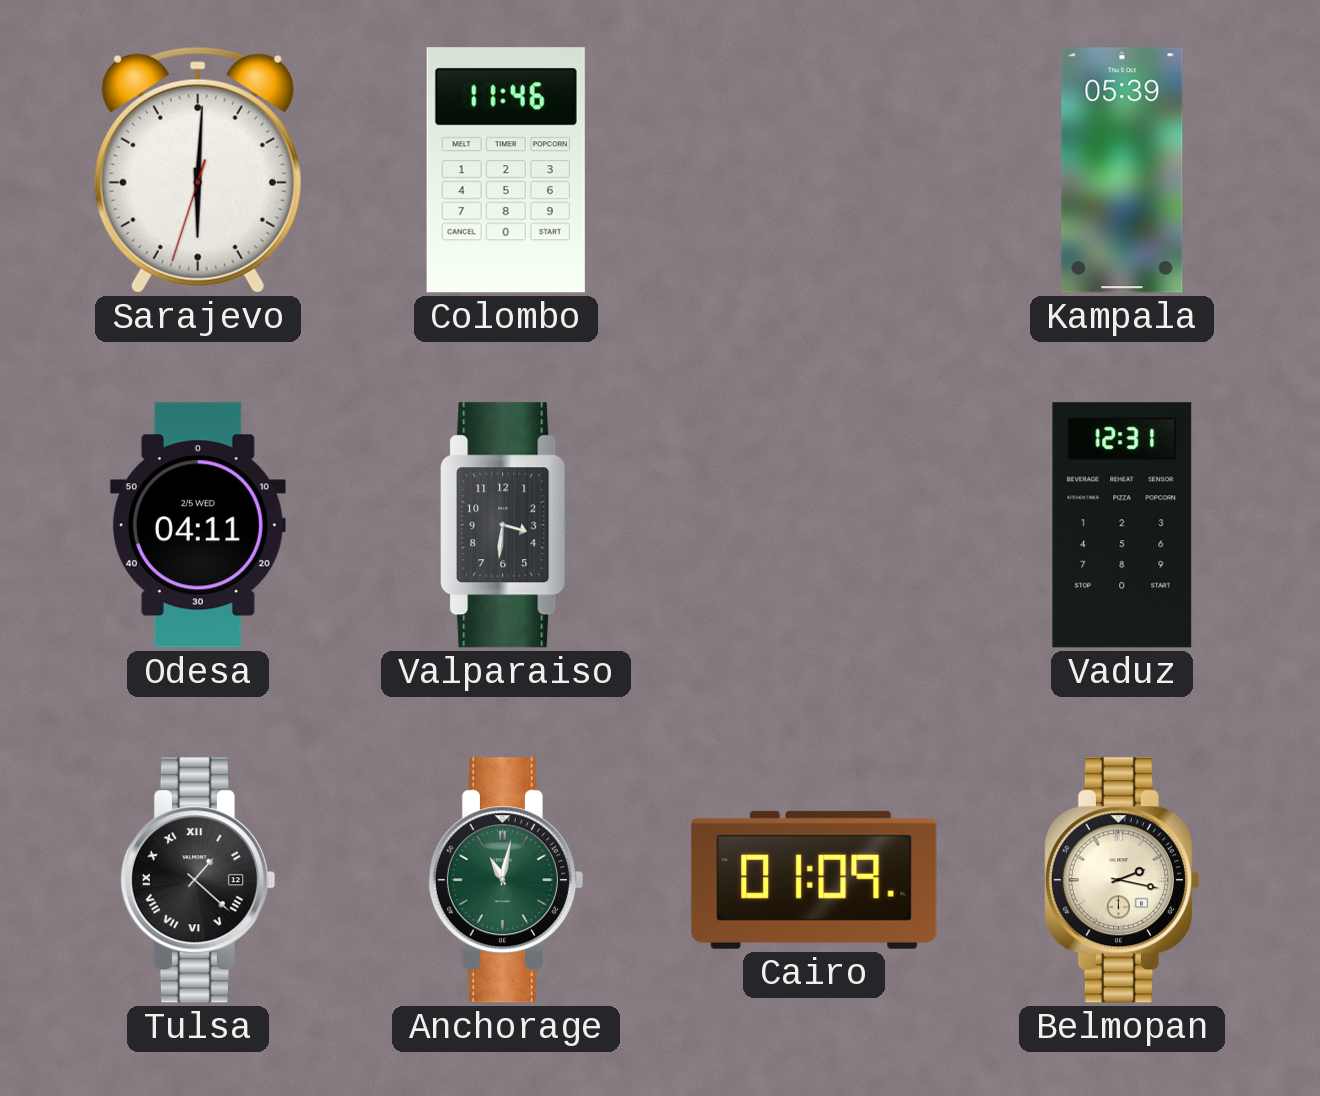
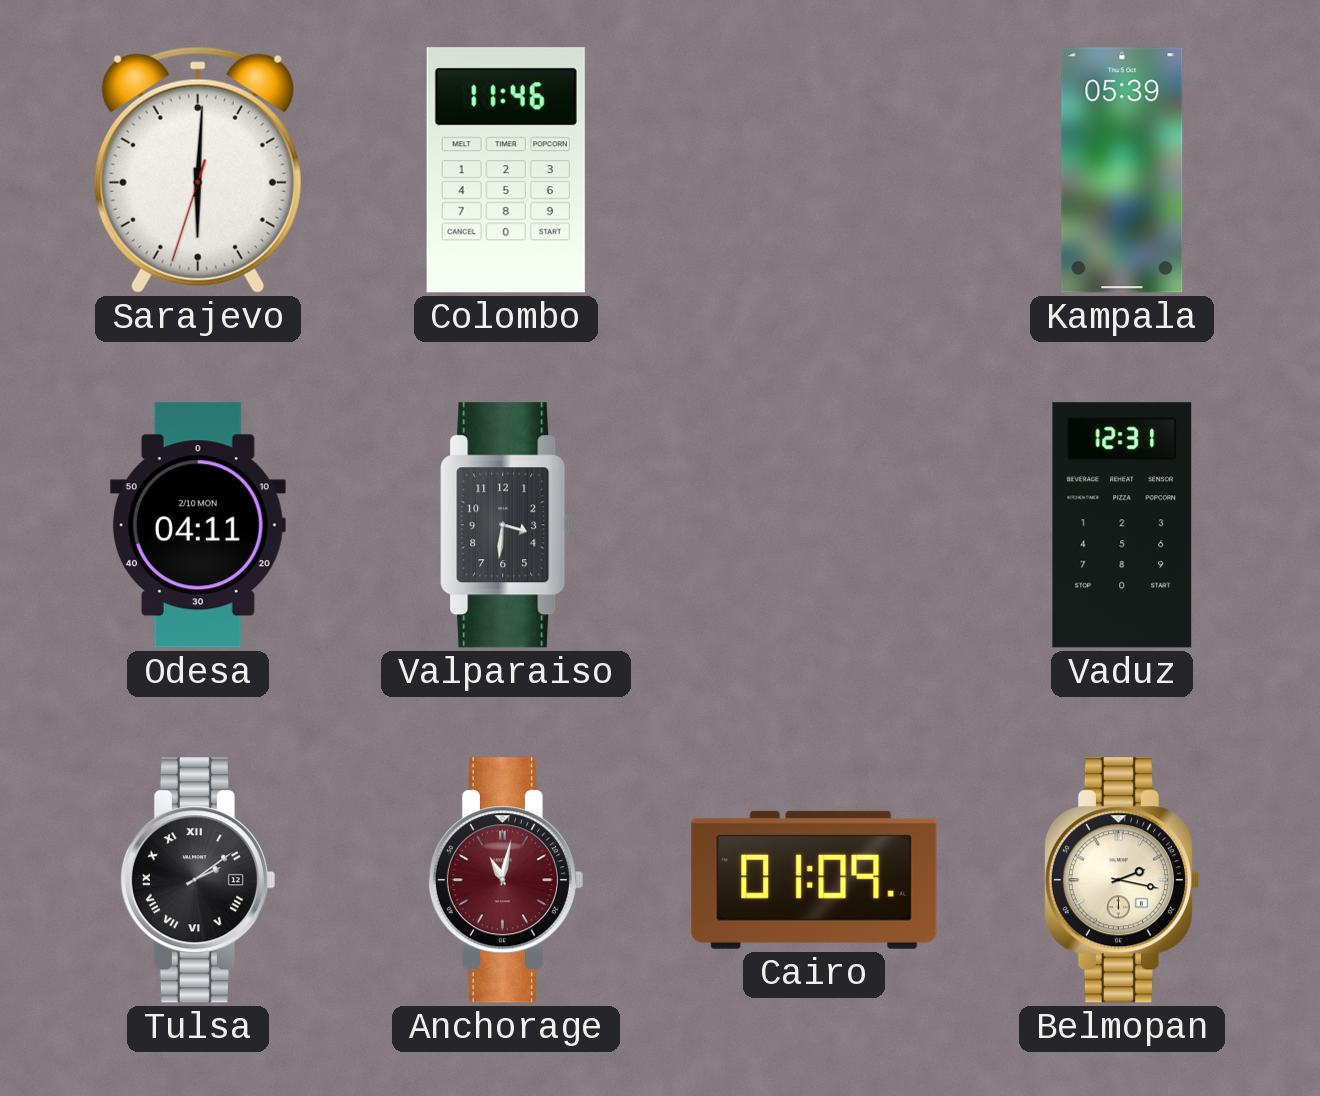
Odesa date: 2/5 WED -> 2/10 MON (198, 525)
Tulsa: 1:22 -> 2:09 (197, 880)
Anchorage dial: green -> burgundy (505, 880)
